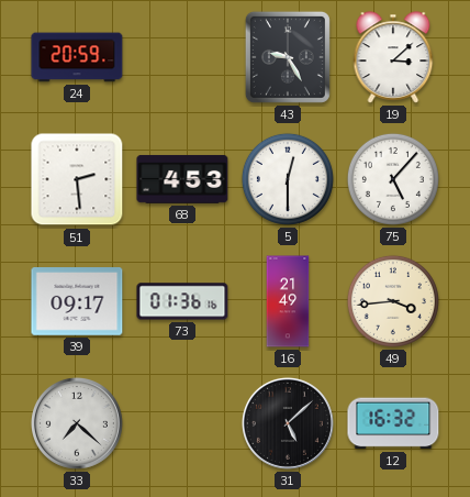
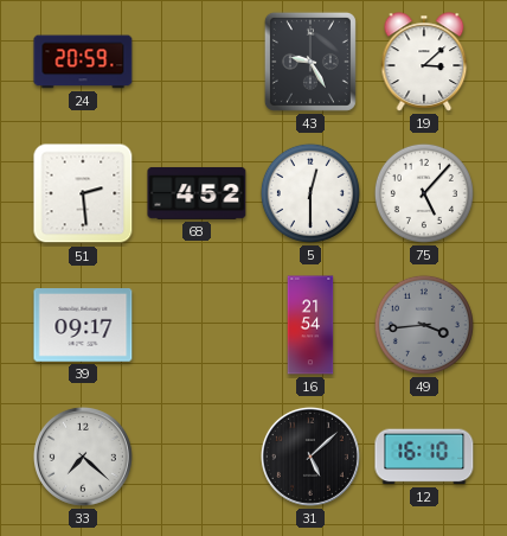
68: 4:53 -> 4:52 (197, 193)
73: 01:36 -> none (182, 301)
16: 21:49 -> 21:54 (310, 325)
49 dial: cream -> grey (424, 325)
12: 16:32 -> 16:10 (424, 457)
